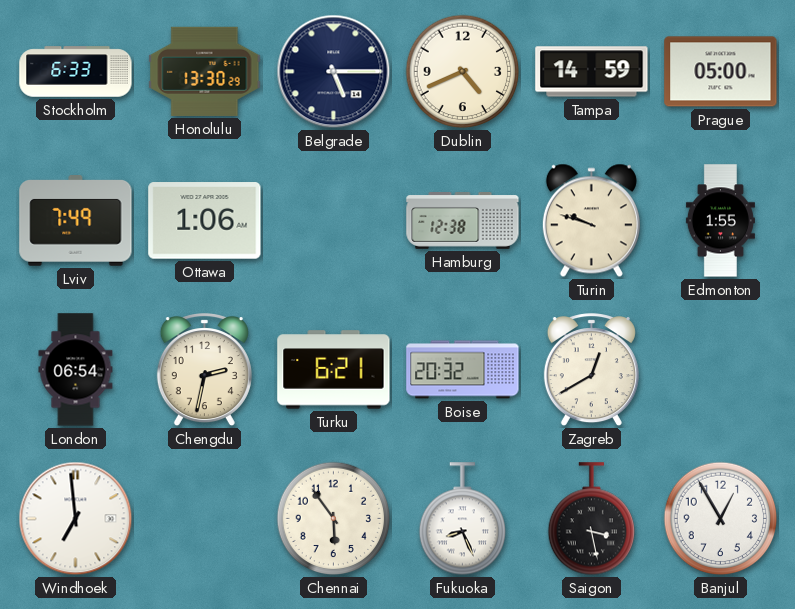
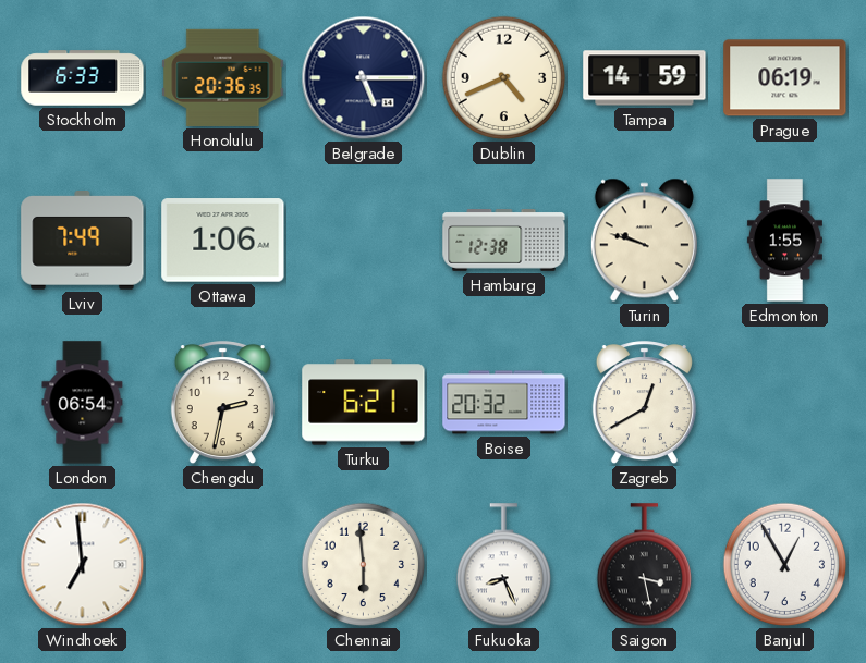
Honolulu: 13:30 -> 20:36 (223, 77)
Prague: 05:00 -> 06:19 (785, 78)
Chennai: 5:54 -> 5:59 (364, 565)
